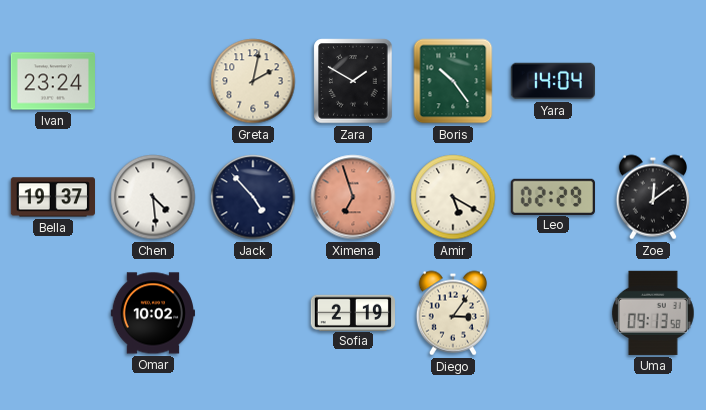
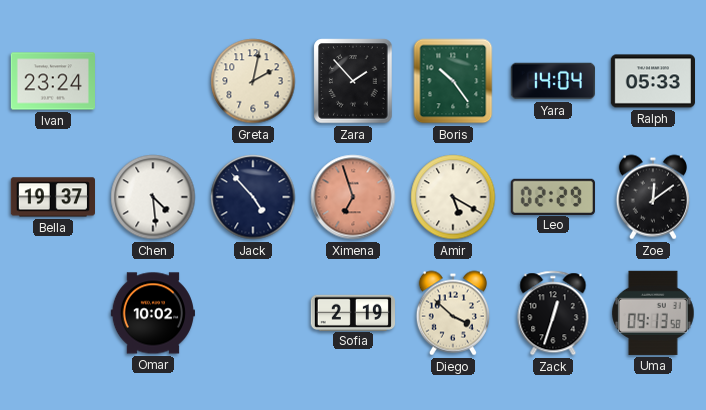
Zara: 1:50 -> 1:53 (353, 81)
Ralph: none -> 05:33 (652, 81)
Diego: 3:06 -> 3:52 (453, 313)
Zack: none -> 12:33 (553, 313)
